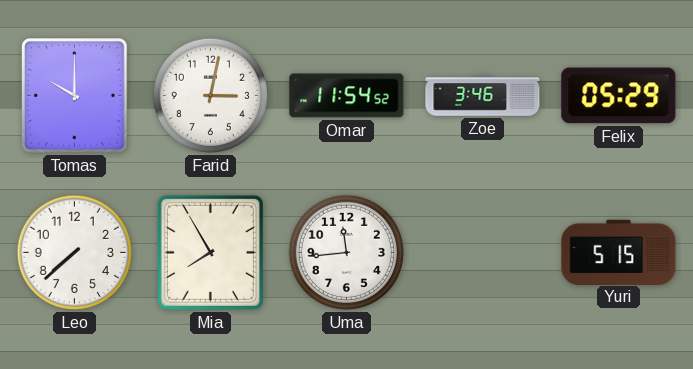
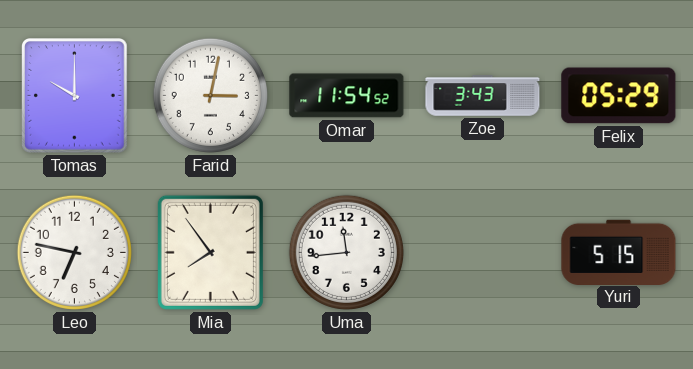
Zoe: 3:46 -> 3:43 (483, 96)
Leo: 7:38 -> 6:47 (74, 252)
Mia: 7:55 -> 7:54 (210, 252)
